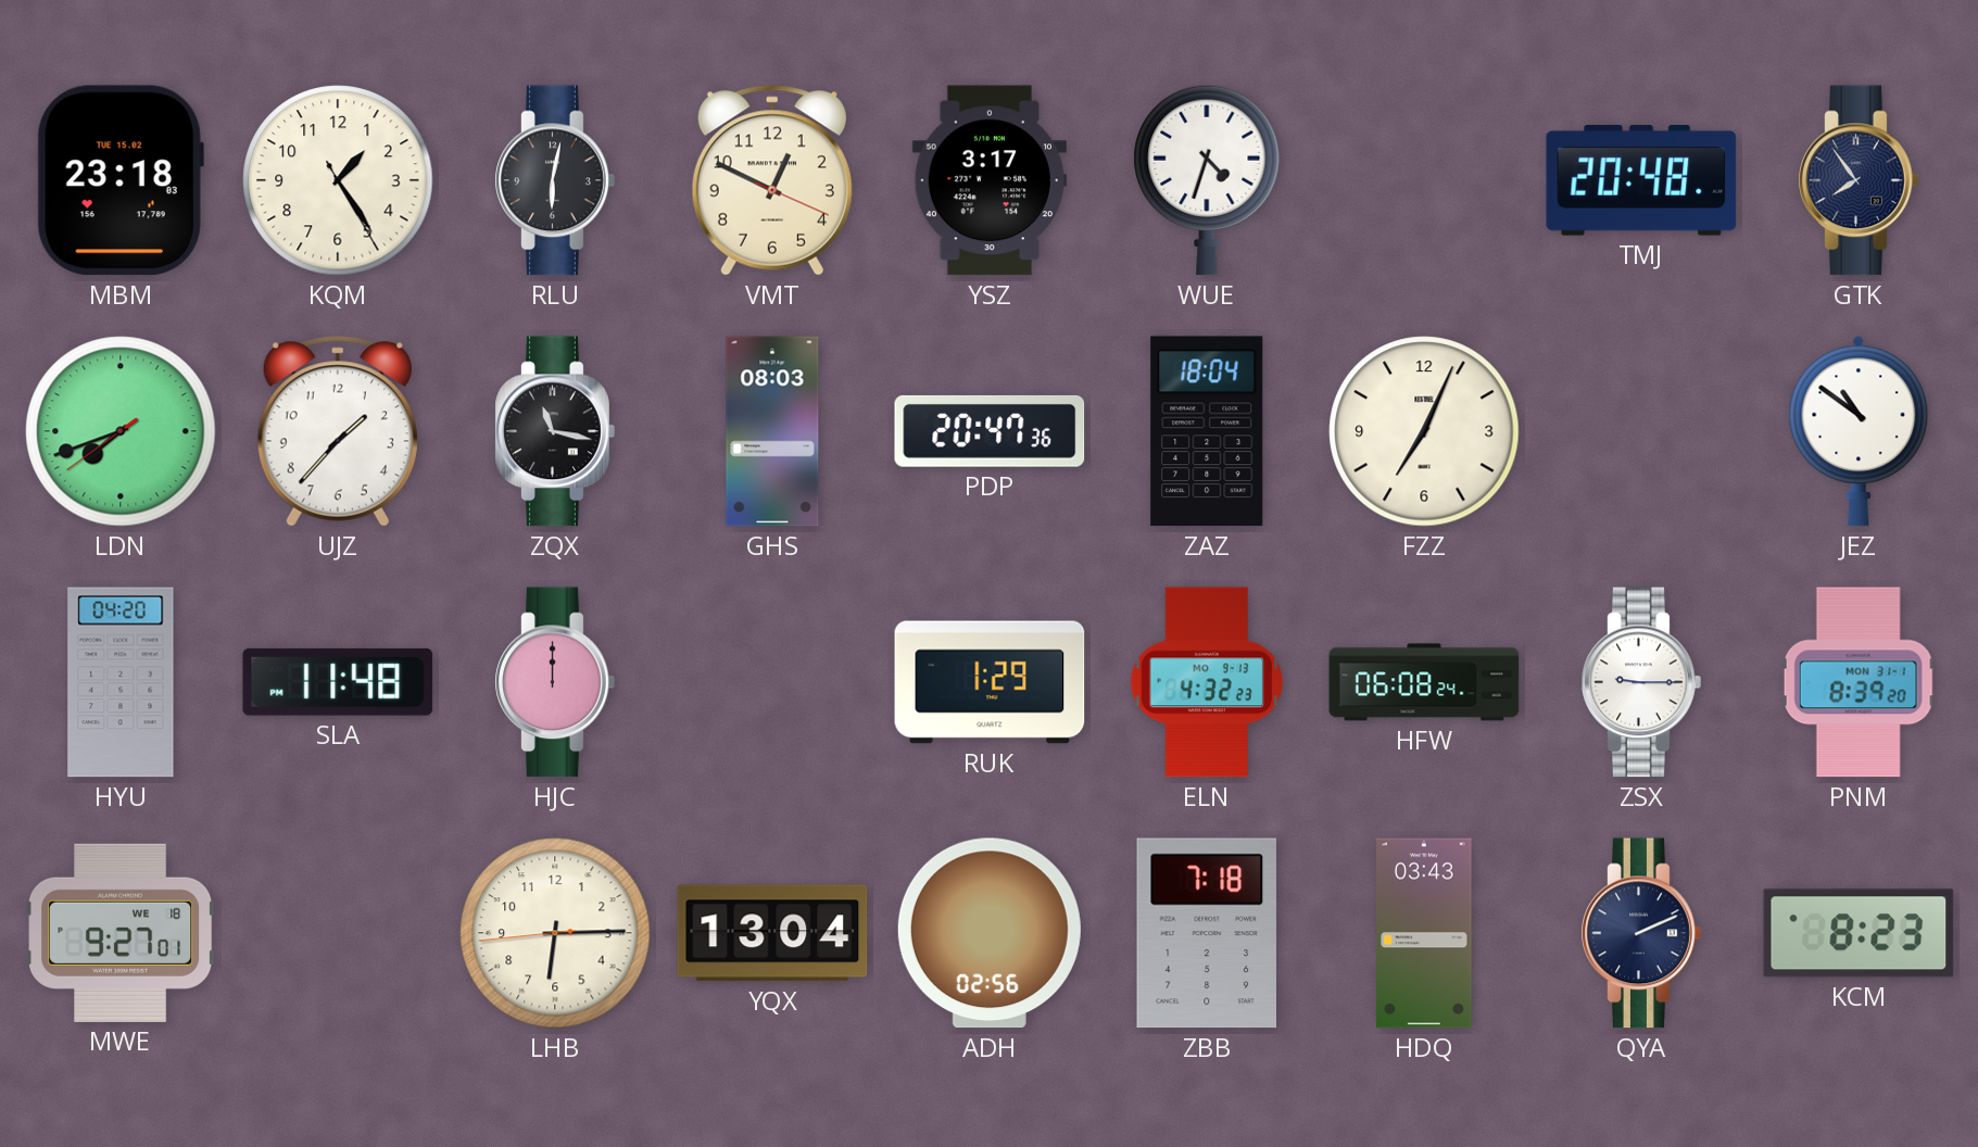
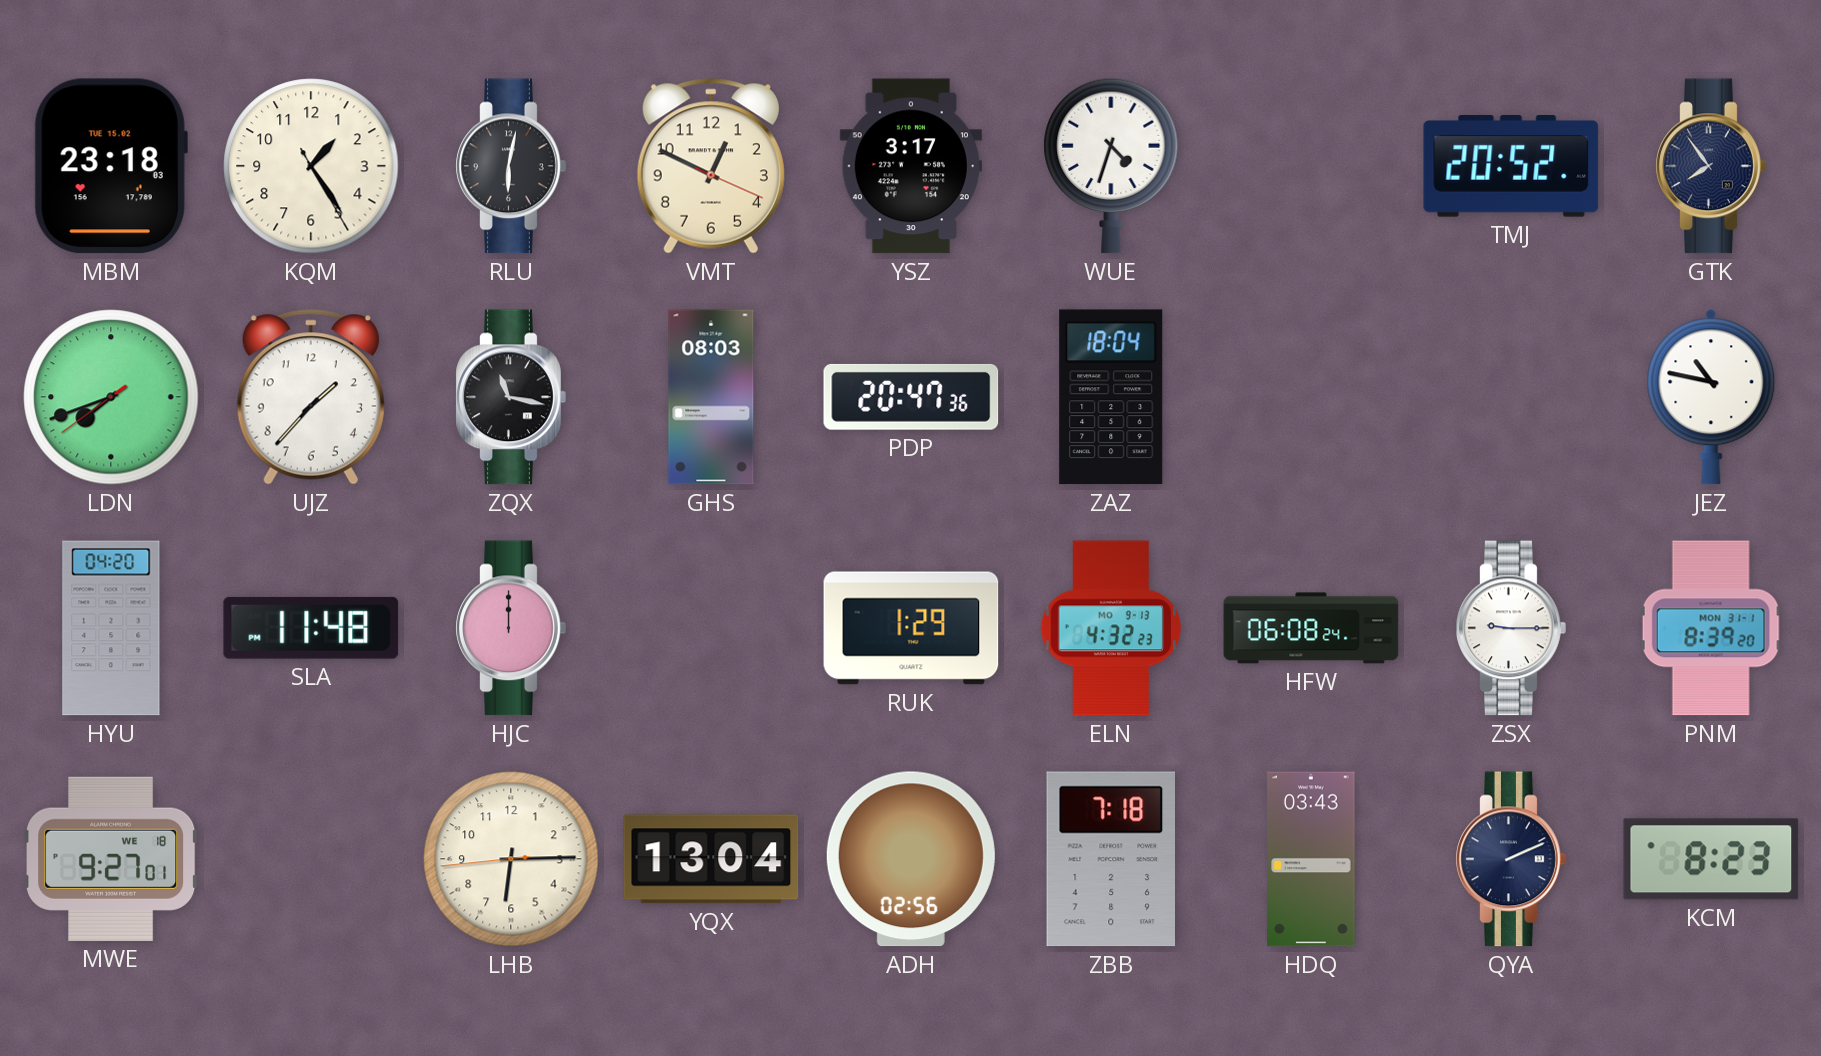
TMJ: 20:48 -> 20:52 (1511, 167)
FZZ: 7:04 -> none (1424, 431)
JEZ: 10:51 -> 10:47 (1711, 397)
